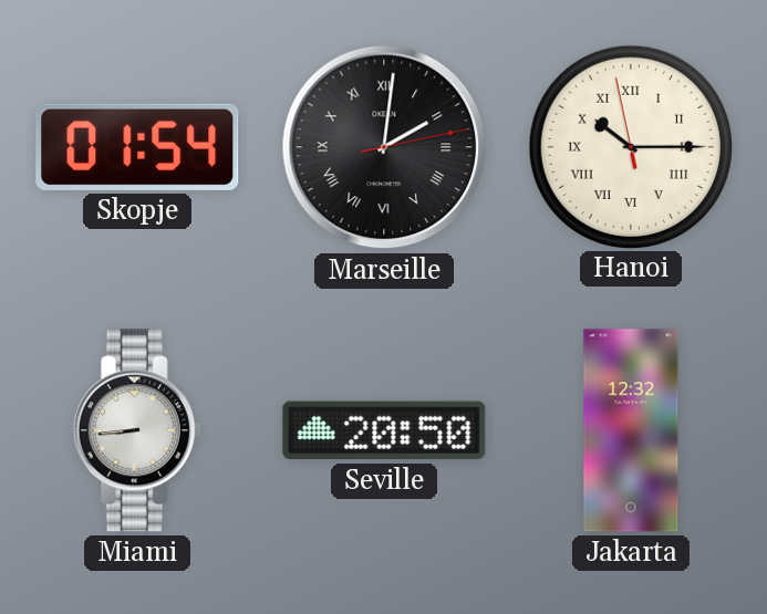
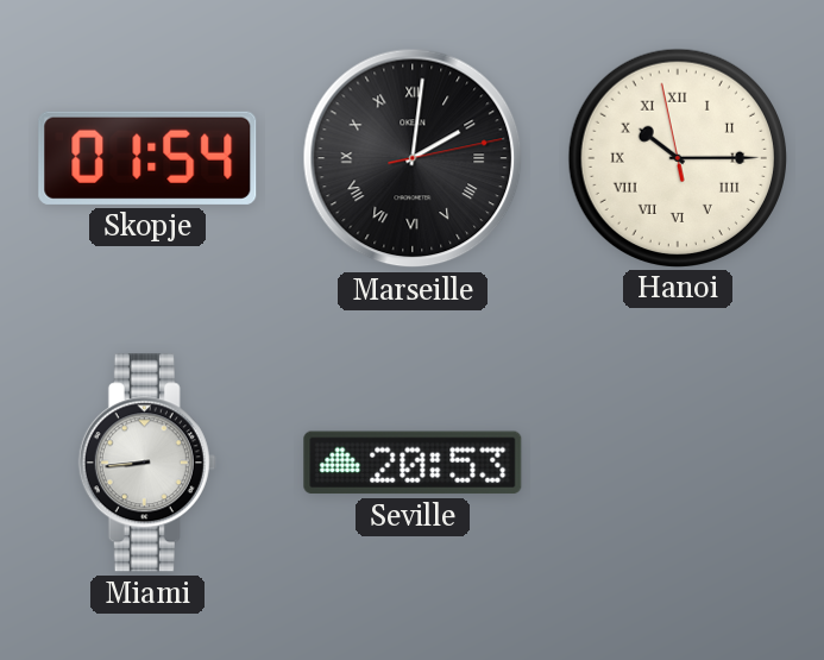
Seville: 20:50 -> 20:53 (413, 463)
Jakarta: 12:32 -> none (631, 430)
